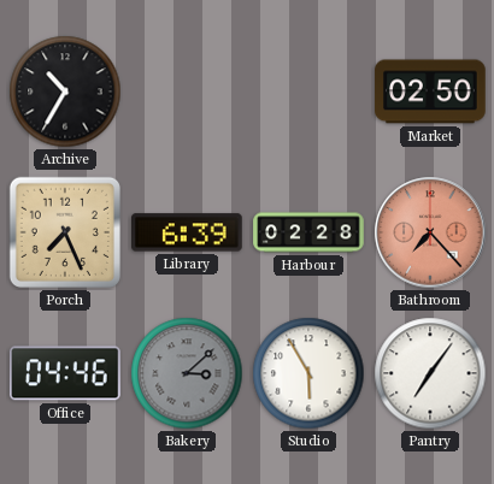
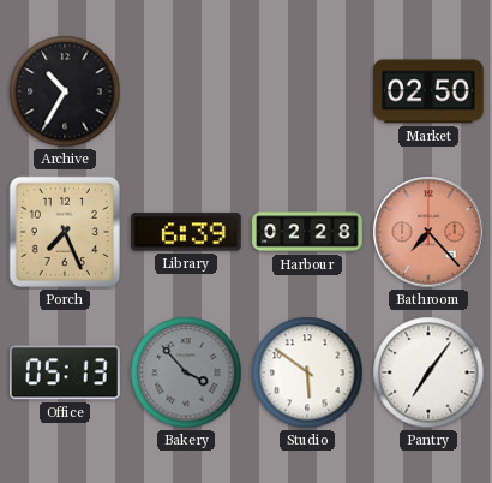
Office: 04:46 -> 05:13 (65, 372)
Bakery: 3:08 -> 3:53 (186, 372)
Studio: 5:55 -> 5:51 (307, 372)
